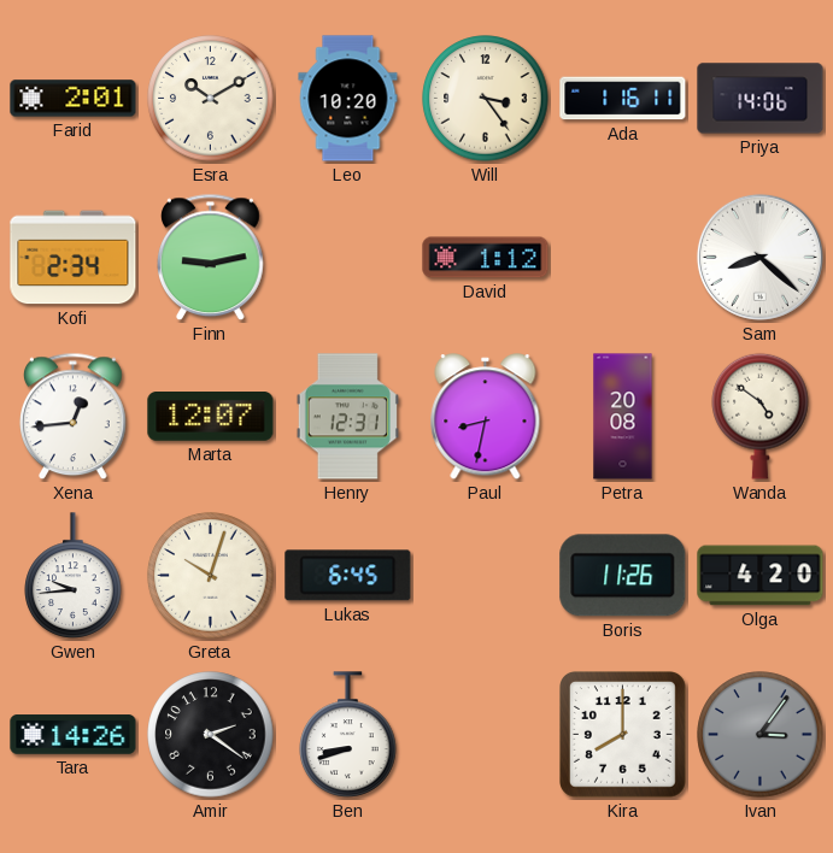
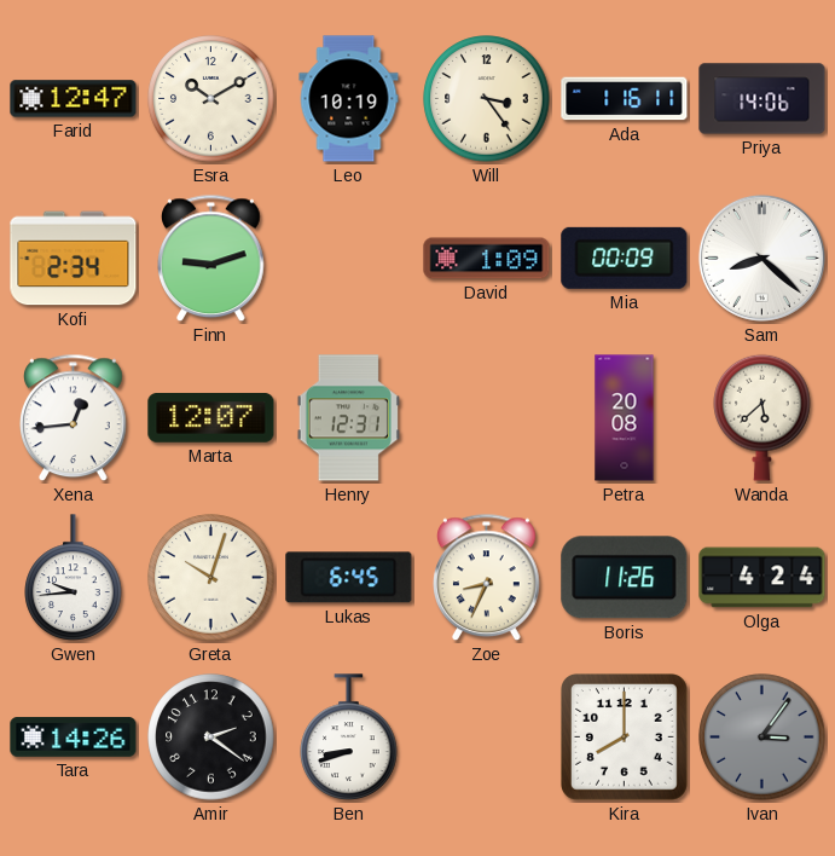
Farid: 2:01 -> 12:47 (74, 99)
Leo: 10:20 -> 10:19 (349, 99)
Finn: 9:13 -> 9:12 (211, 259)
David: 1:12 -> 1:09 (487, 259)
Mia: none -> 00:09 (625, 258)
Paul: 8:32 -> none (486, 417)
Wanda: 4:51 -> 5:38 (762, 417)
Zoe: none -> 8:34 (487, 578)
Olga: 4:20 -> 4:24 (762, 578)
